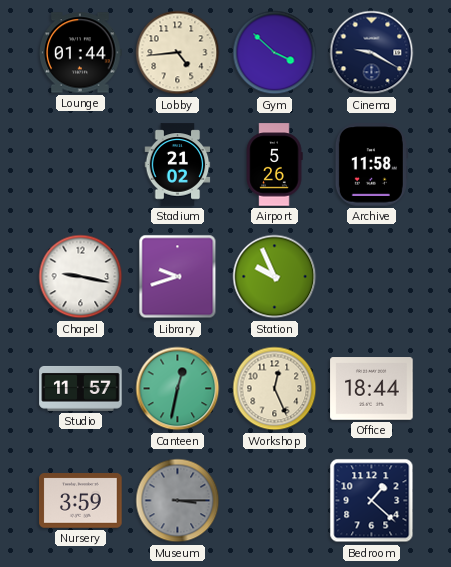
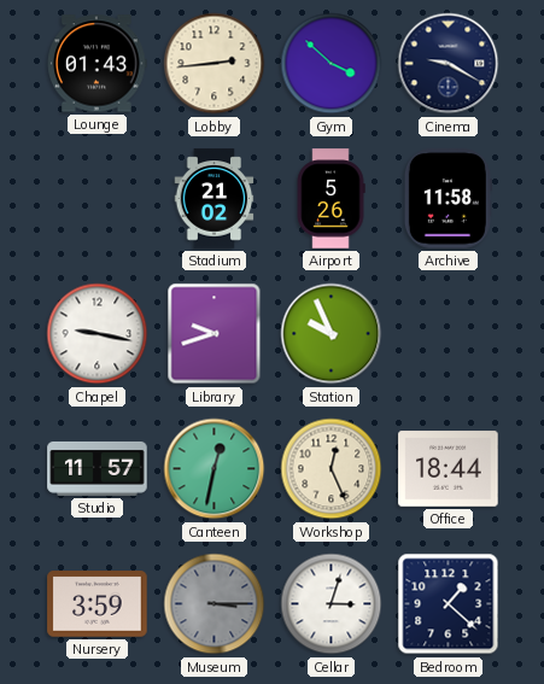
Lounge: 01:44 -> 01:43 (98, 64)
Lobby: 4:44 -> 2:44 (215, 64)
Cellar: none -> 3:03 (332, 604)
